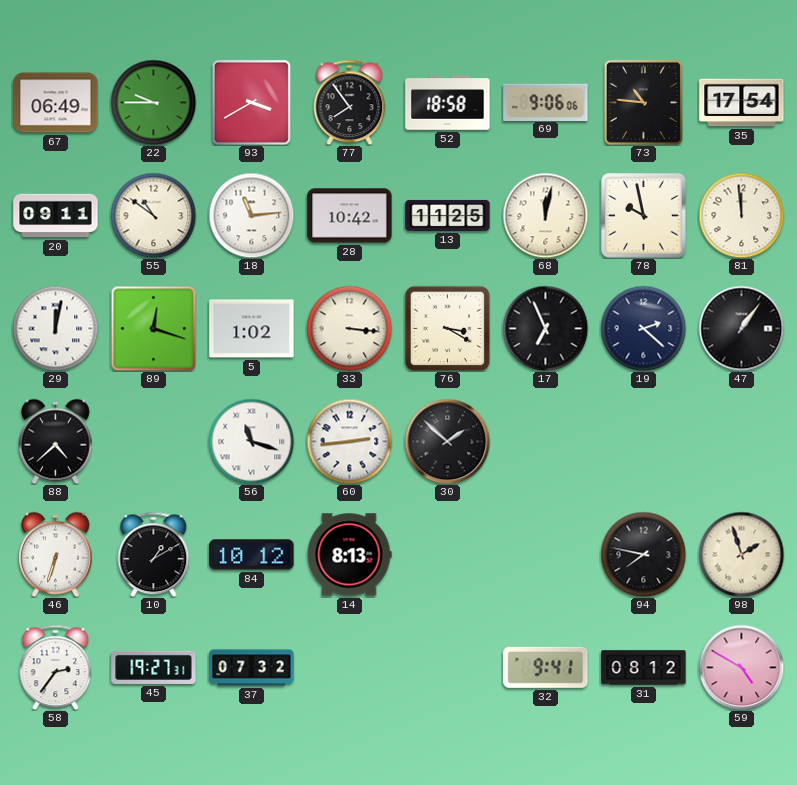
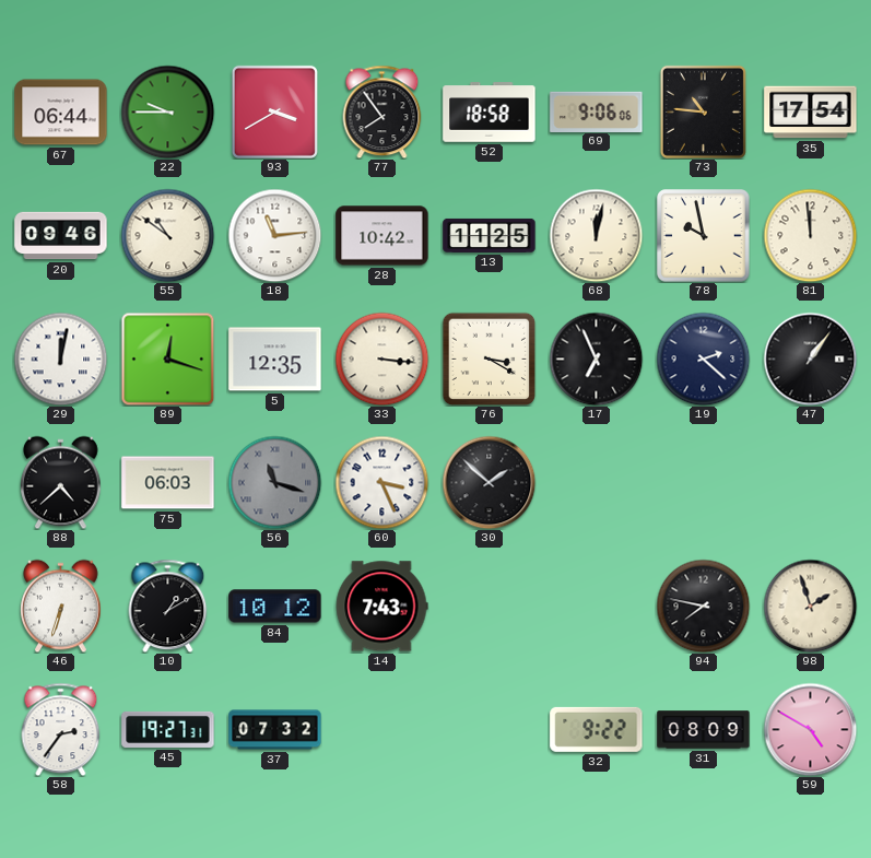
67: 06:49 -> 06:44 (61, 113)
20: 09:11 -> 09:46 (61, 236)
5: 1:02 -> 12:35 (275, 360)
75: none -> 06:03 (168, 483)
56 dial: white -> grey (274, 482)
60: 2:44 -> 3:26 (381, 482)
14: 8:13 -> 7:43 (381, 607)
32: 9:41 -> 9:22 (597, 729)
31: 08:12 -> 08:09 (704, 730)
